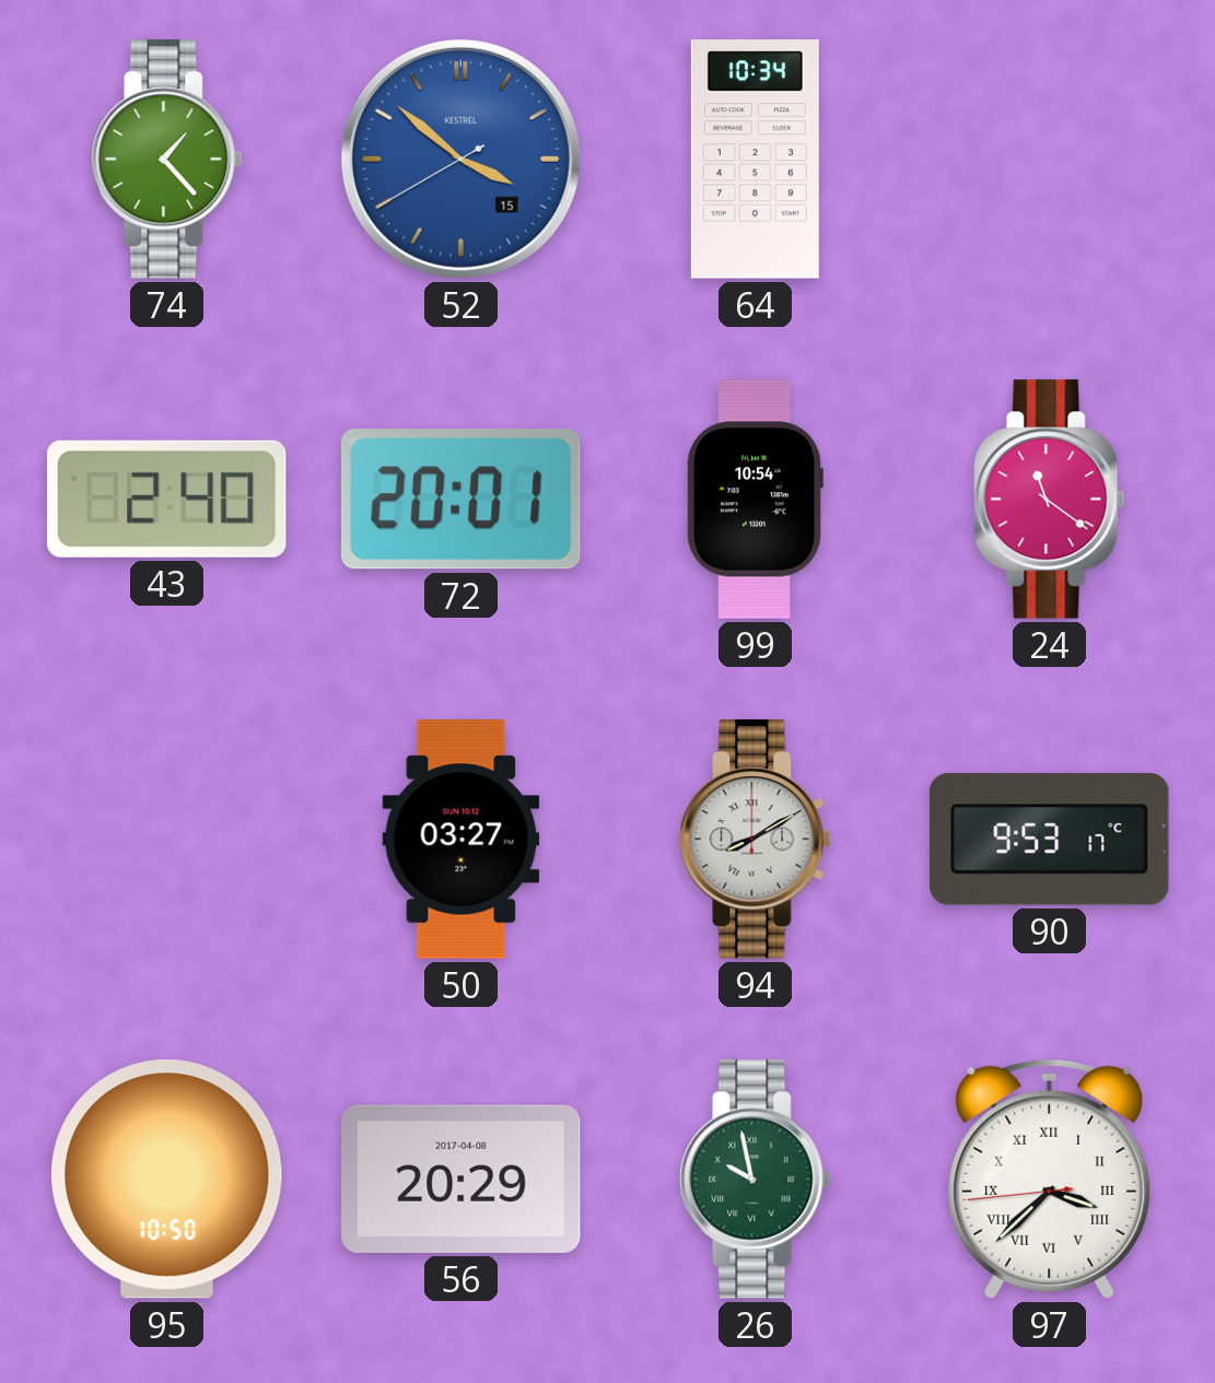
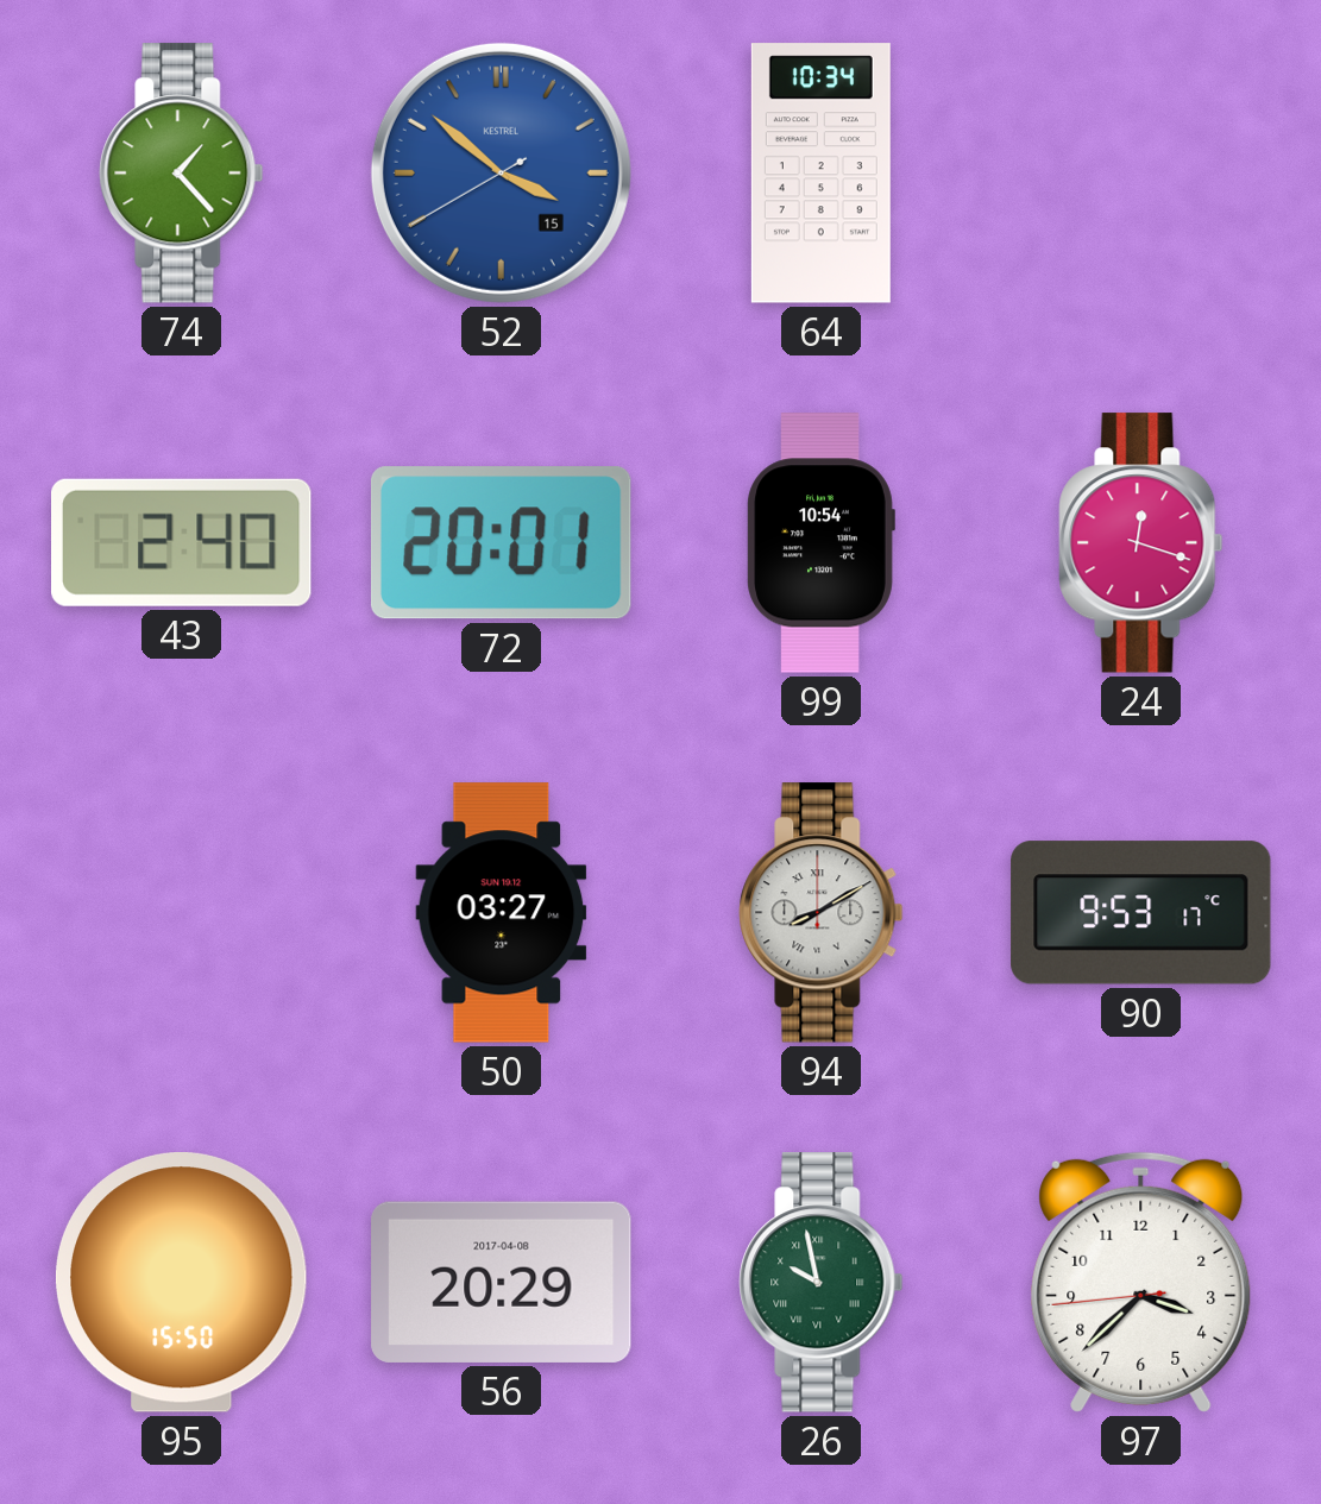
24: 11:21 -> 12:18 (1141, 543)
95: 10:50 -> 15:50 (181, 1283)
97 numerals: Roman -> Arabic (1141, 1282)
